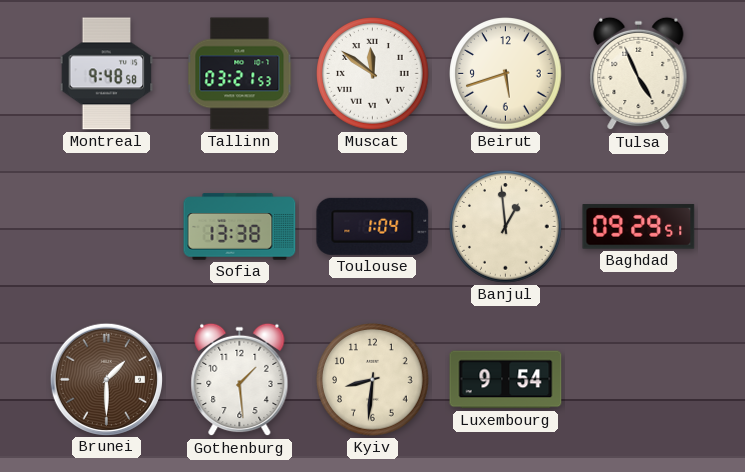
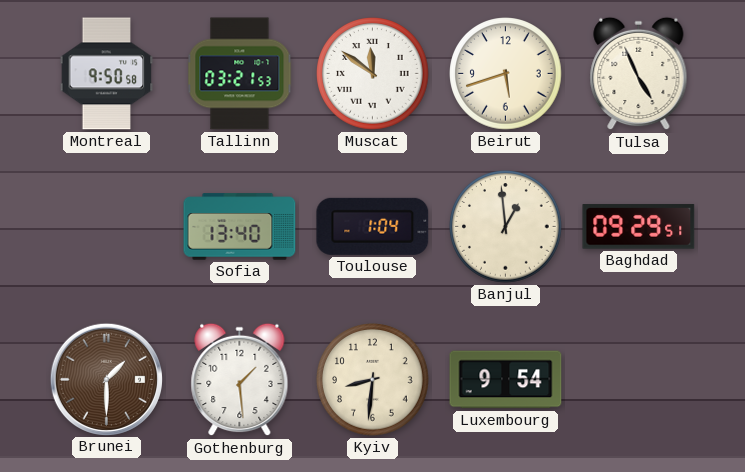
Montreal: 9:48 -> 9:50 (107, 74)
Sofia: 13:38 -> 13:40 (240, 227)
